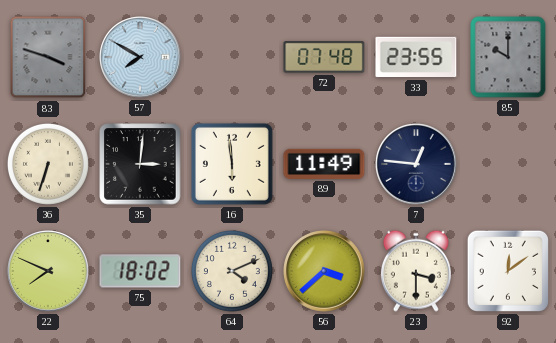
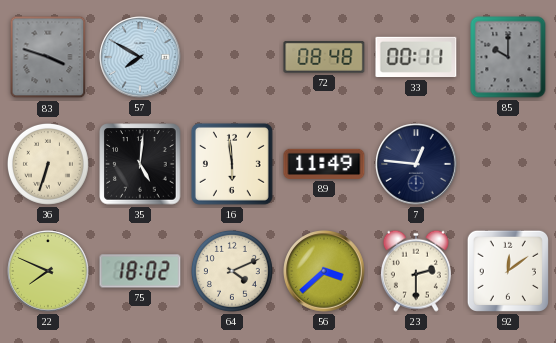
72: 07:48 -> 08:48 (324, 58)
33: 23:55 -> 00:11 (416, 57)
35: 3:01 -> 5:01 (140, 164)
23: 3:30 -> 2:30 (416, 271)
